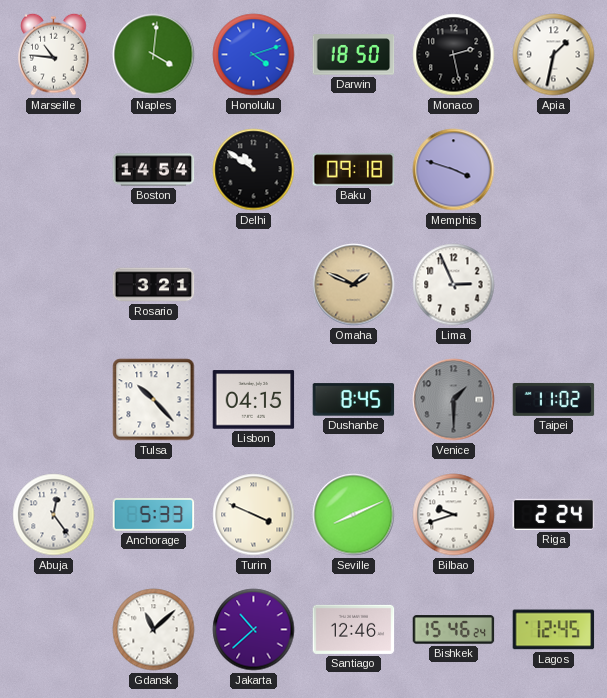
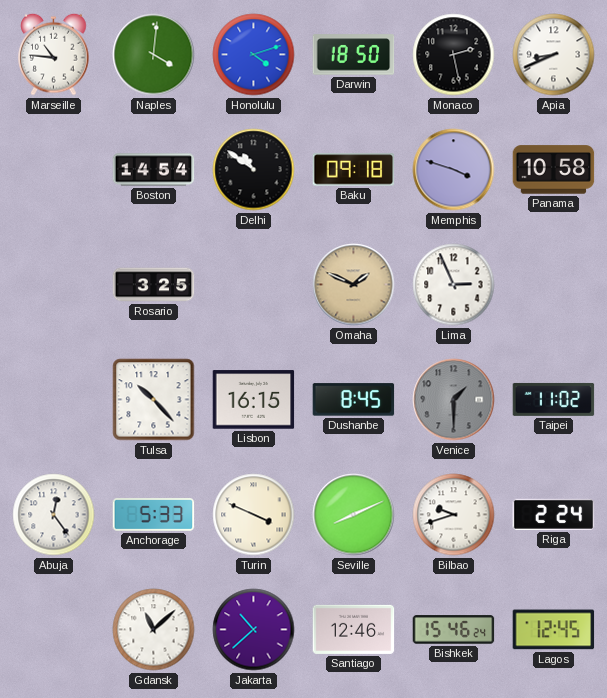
Apia: 1:32 -> 8:41 (554, 55)
Panama: none -> 10:58 (554, 170)
Rosario: 3:21 -> 3:25 (154, 285)
Lisbon: 04:15 -> 16:15 (254, 400)
